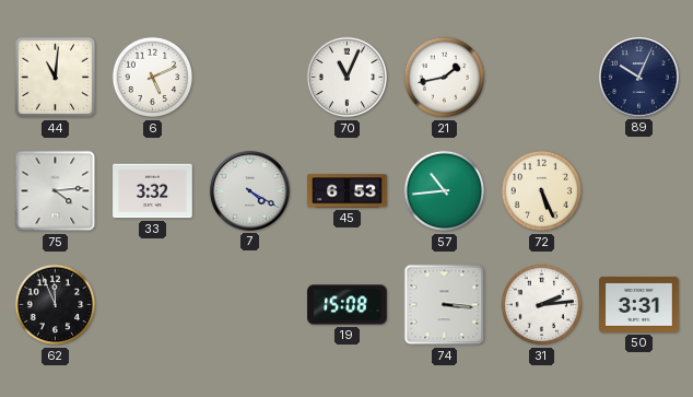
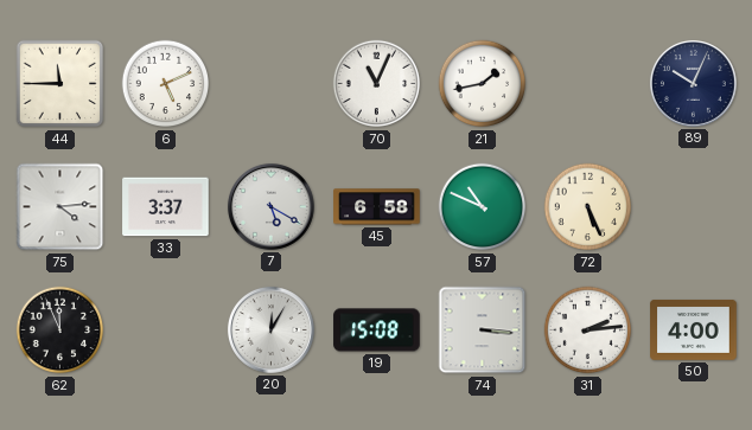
44: 11:01 -> 11:45 (60, 84)
33: 3:32 -> 3:37 (166, 207)
7: 4:20 -> 5:20 (270, 206)
45: 6:53 -> 6:58 (377, 207)
57: 10:44 -> 10:49 (483, 207)
20: none -> 12:05 (270, 329)
50: 3:31 -> 4:00 (694, 329)
